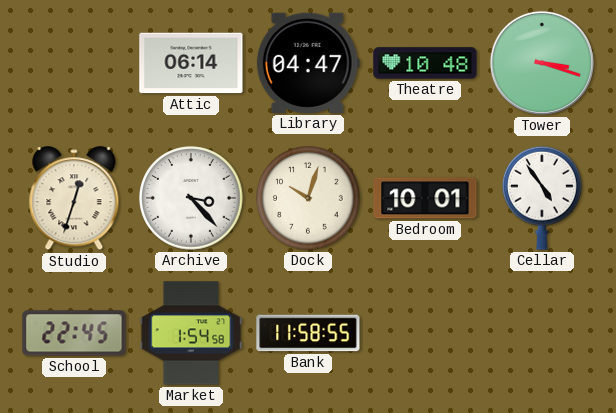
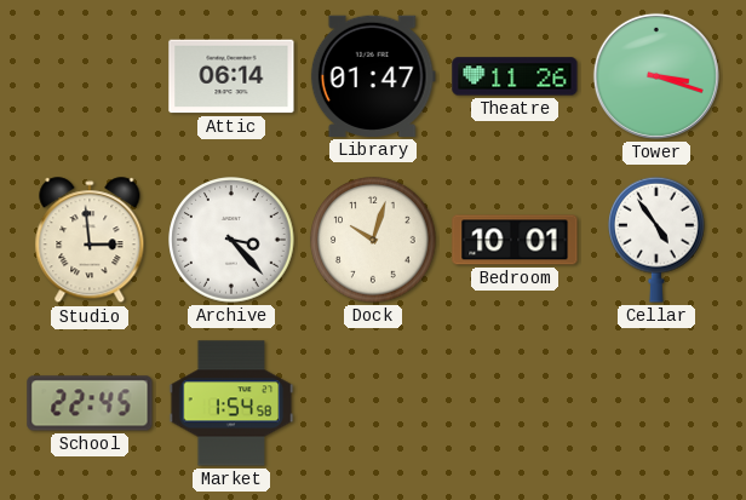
Library: 04:47 -> 01:47 (373, 76)
Theatre: 10:48 -> 11:26 (515, 76)
Studio: 12:33 -> 2:59 (90, 241)
Bank: 11:58 -> none (308, 333)
